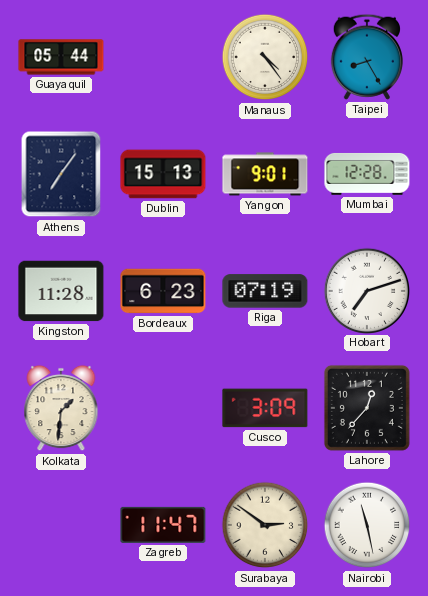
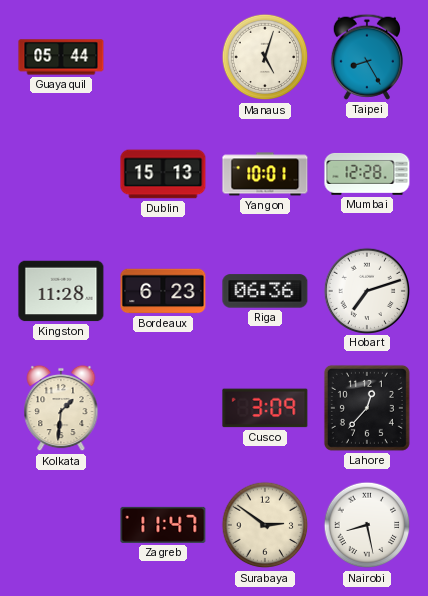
Manaus: 4:24 -> 5:03 (265, 57)
Athens: 7:06 -> none (61, 174)
Yangon: 9:01 -> 10:01 (265, 174)
Riga: 07:19 -> 06:36 (265, 291)
Nairobi: 11:28 -> 8:28 (367, 525)
